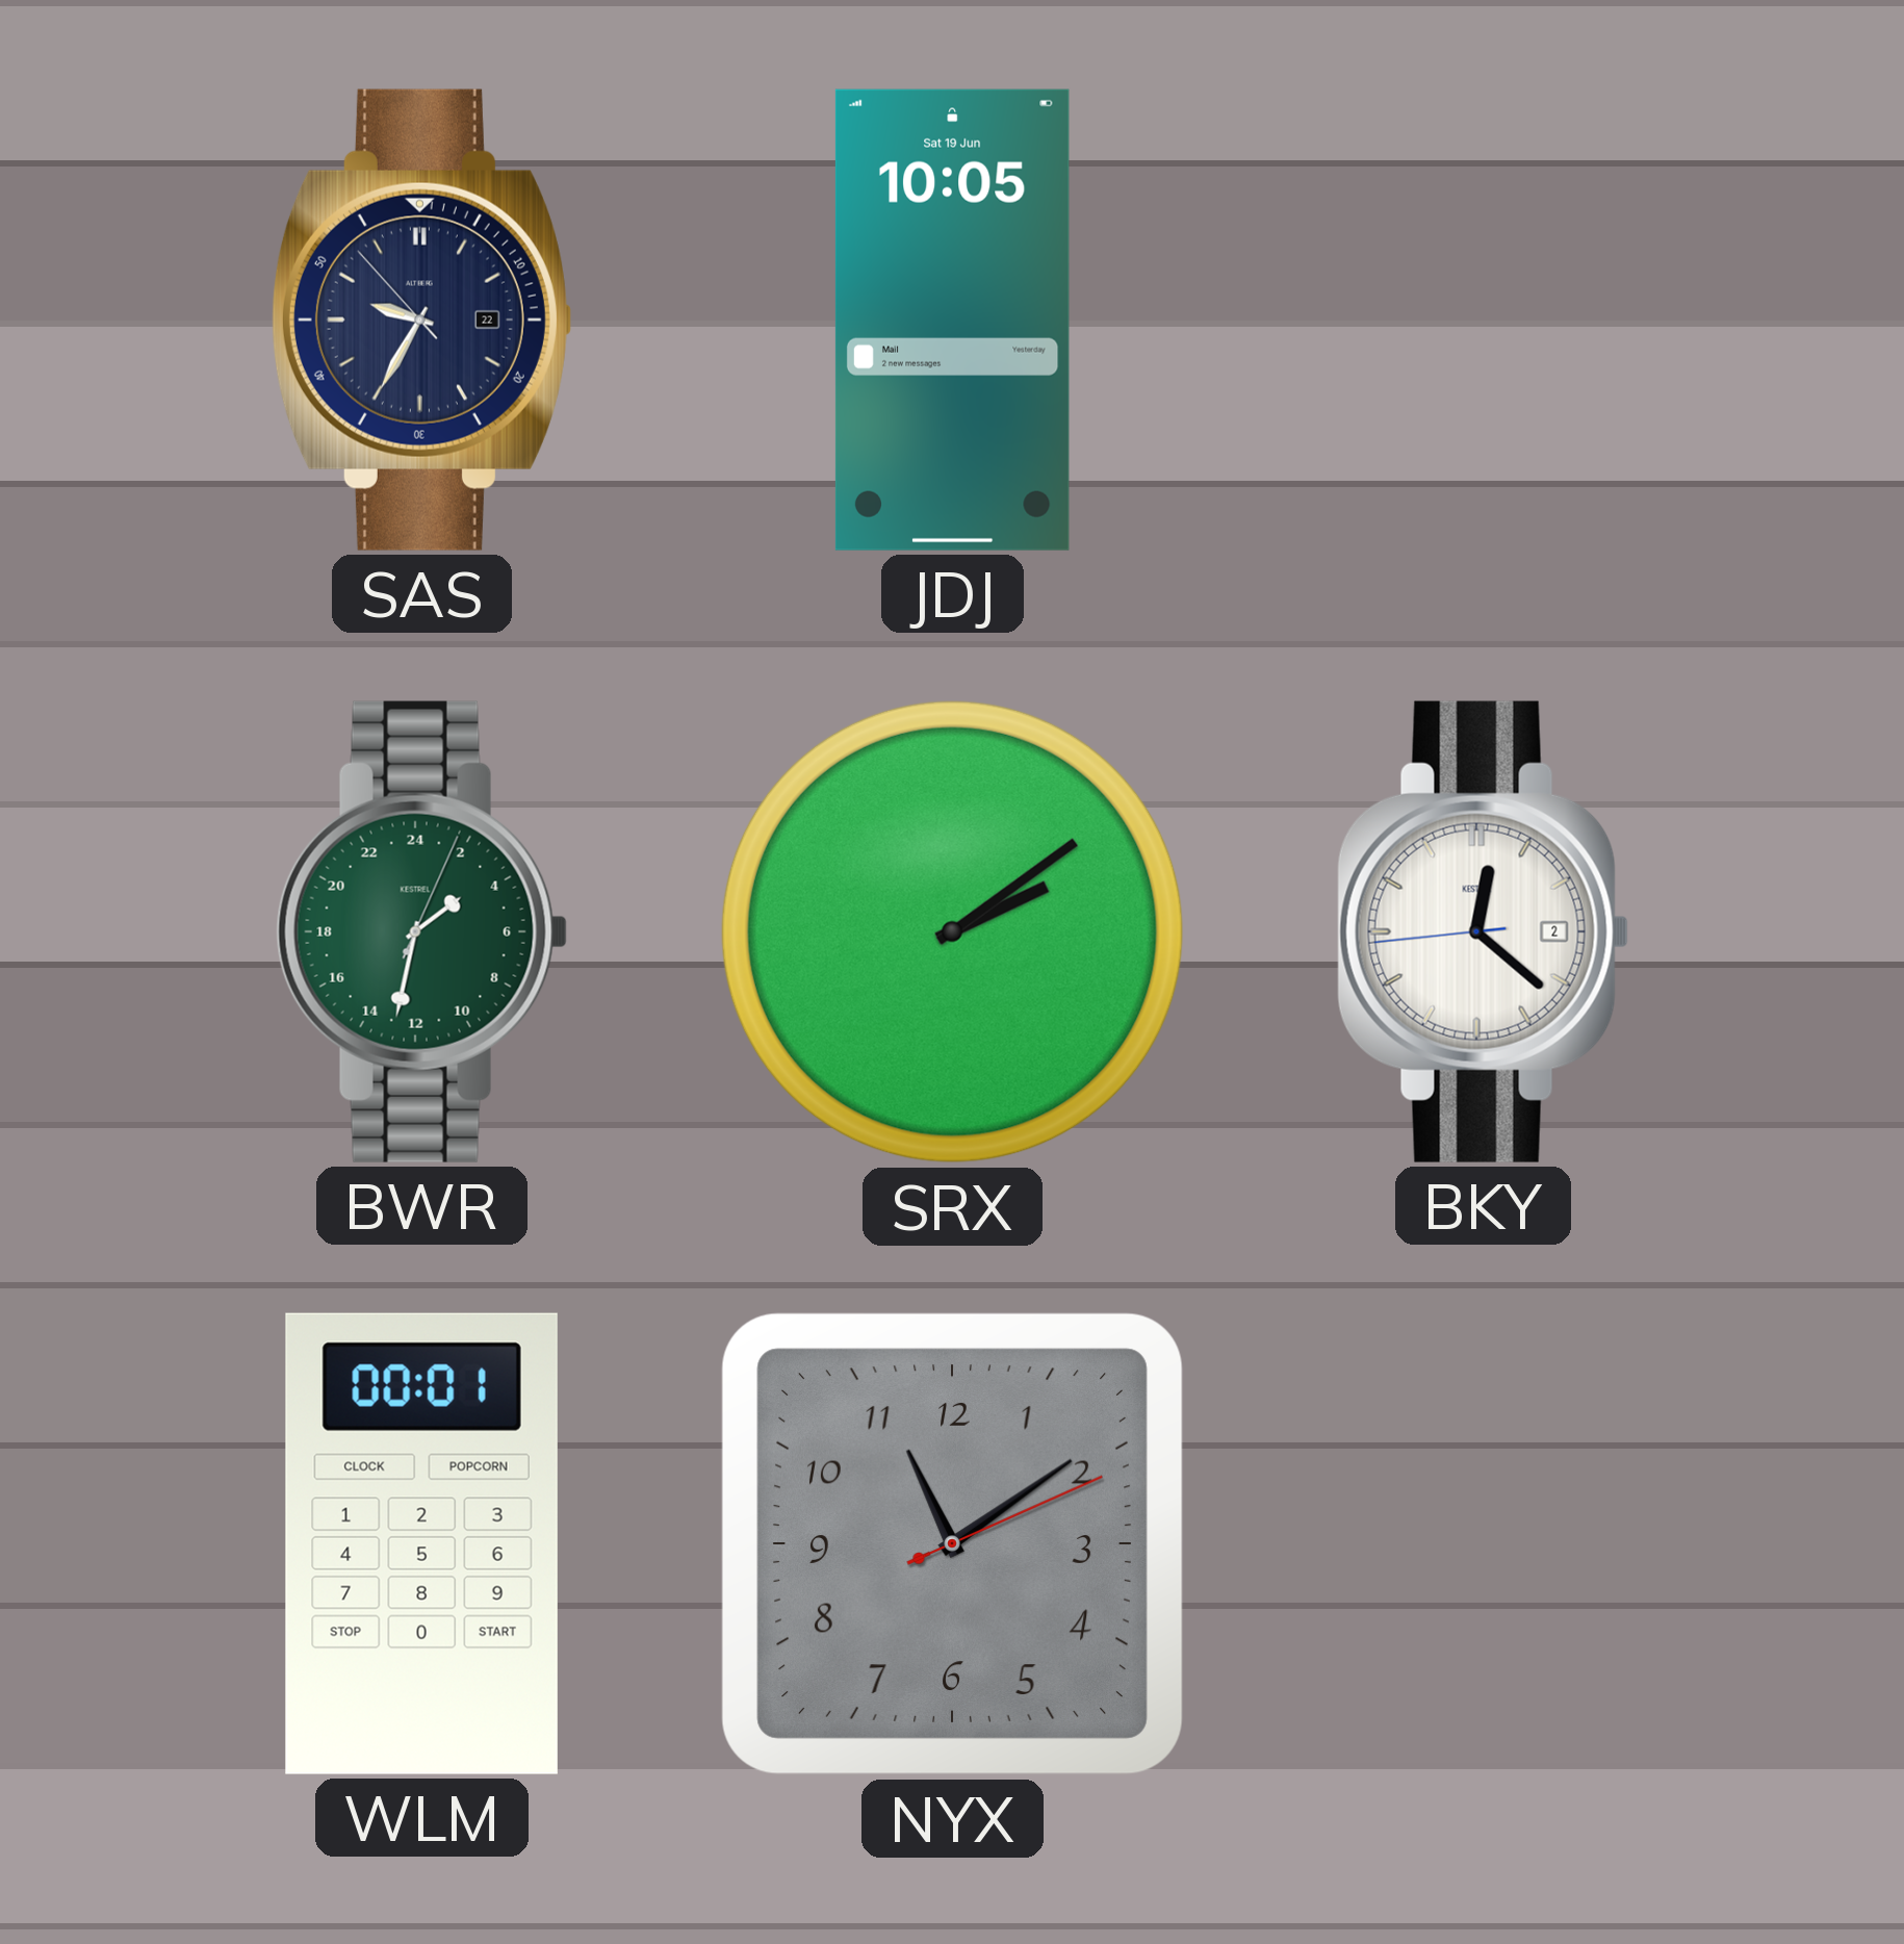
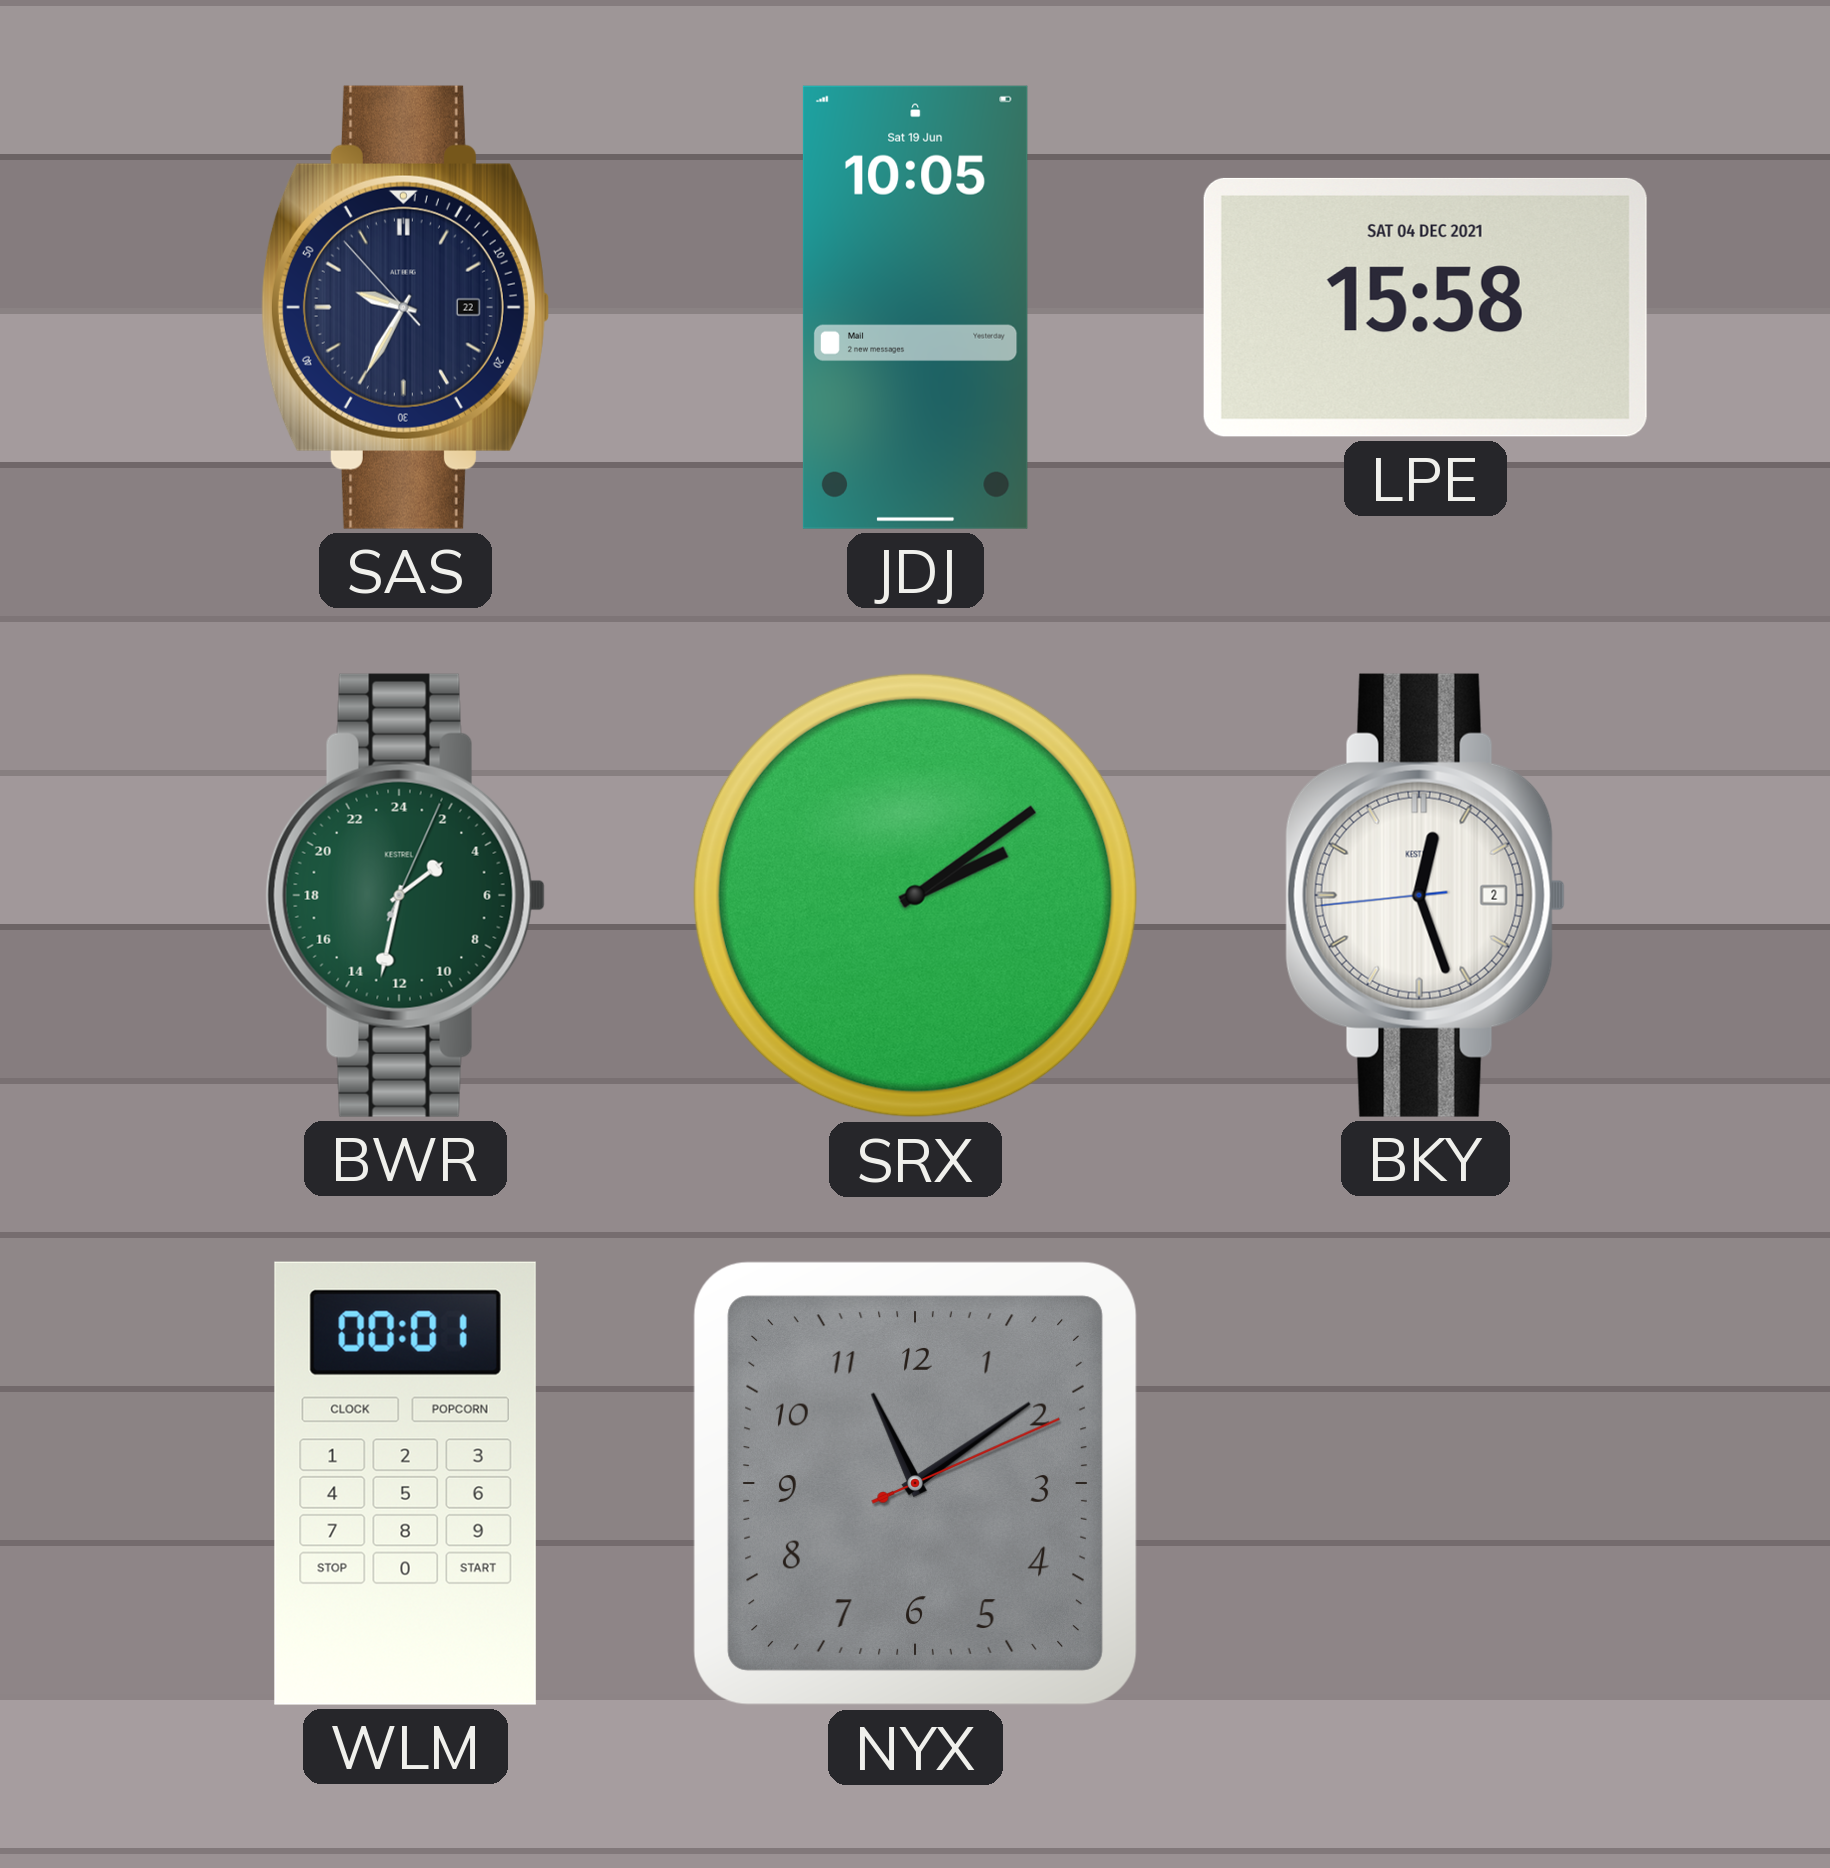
LPE: none -> 15:58 (1425, 307)
BKY: 12:21 -> 12:26 (1425, 895)
